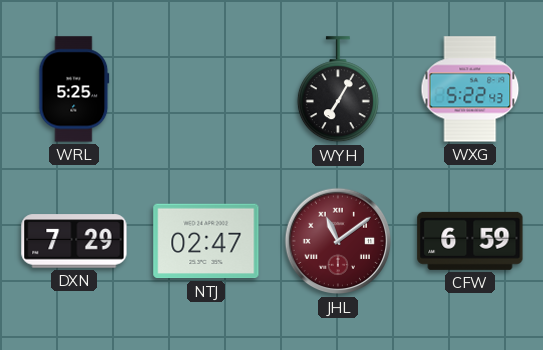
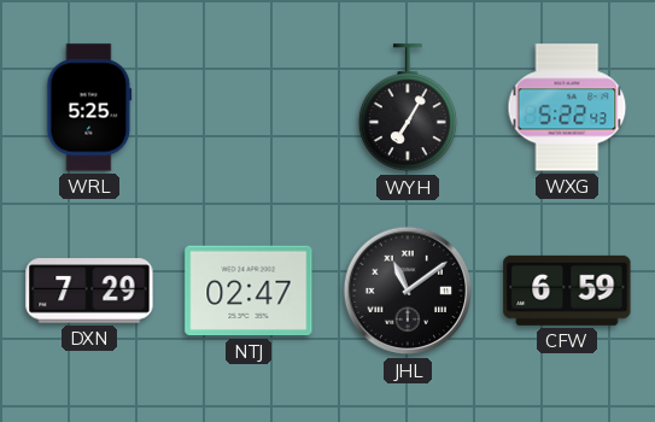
JHL dial: burgundy -> black (408, 291)
